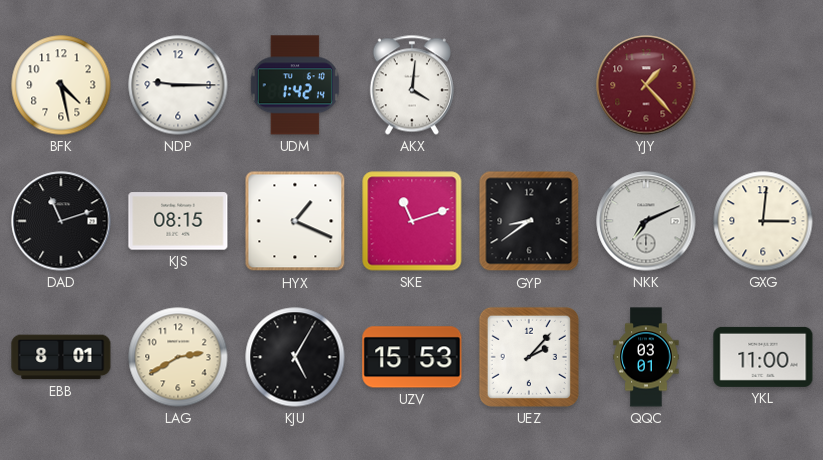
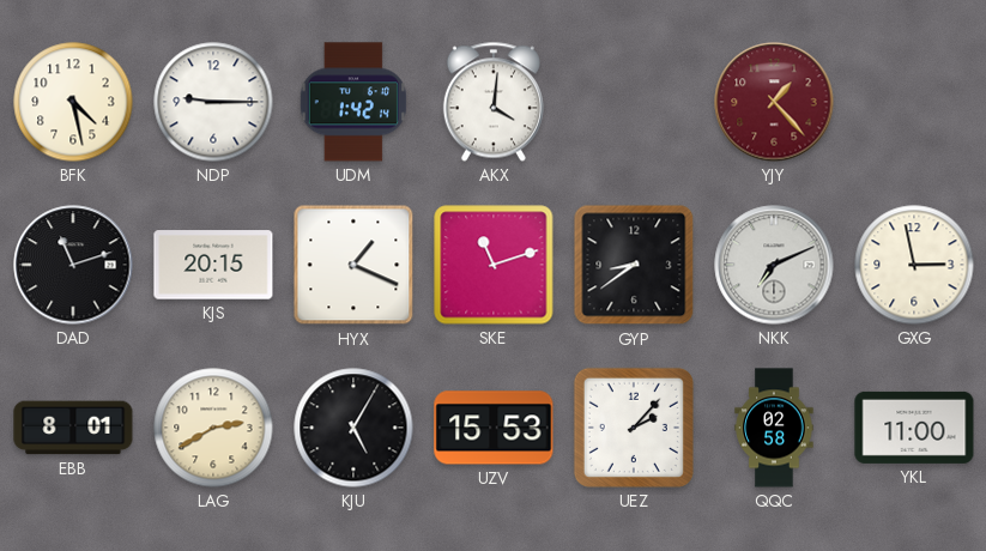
KJS: 08:15 -> 20:15 (213, 265)
GXG: 3:01 -> 2:58 (914, 265)
QQC: 03:01 -> 02:58 (774, 428)
